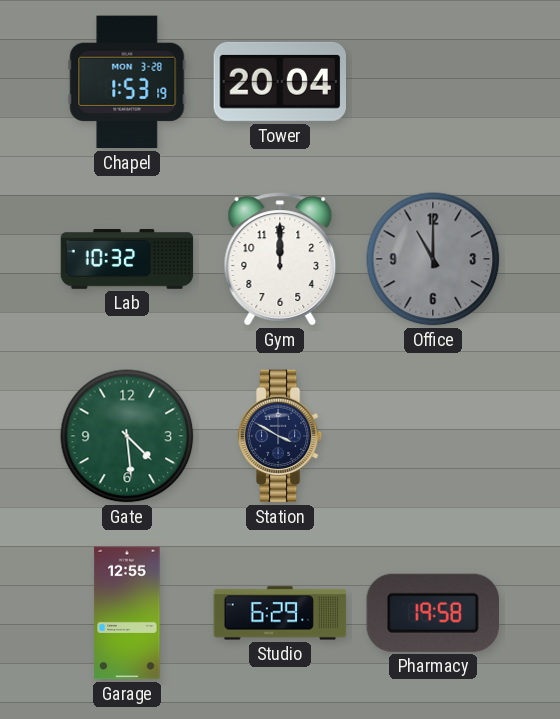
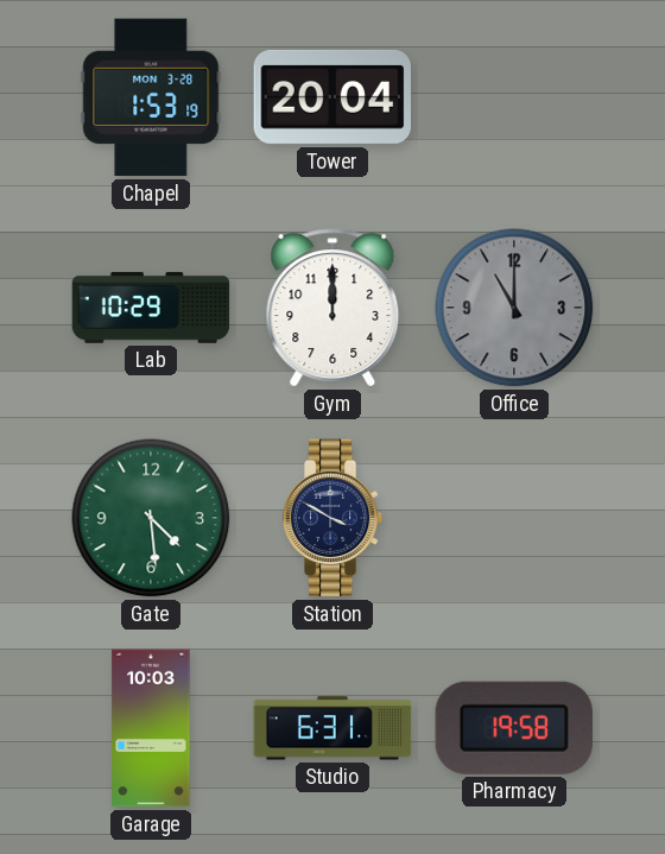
Lab: 10:32 -> 10:29 (151, 308)
Garage: 12:55 -> 10:03 (151, 728)
Studio: 6:29 -> 6:31 (332, 728)
